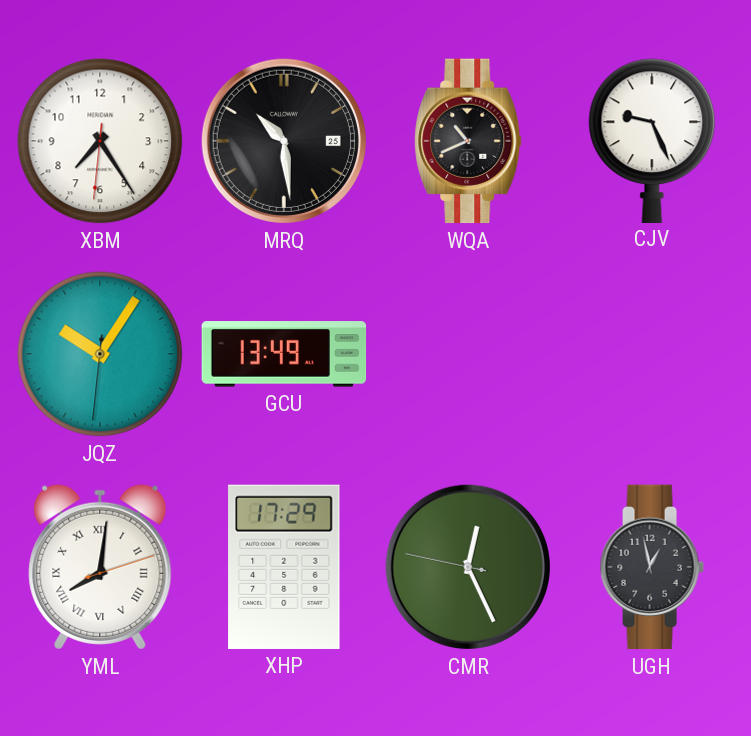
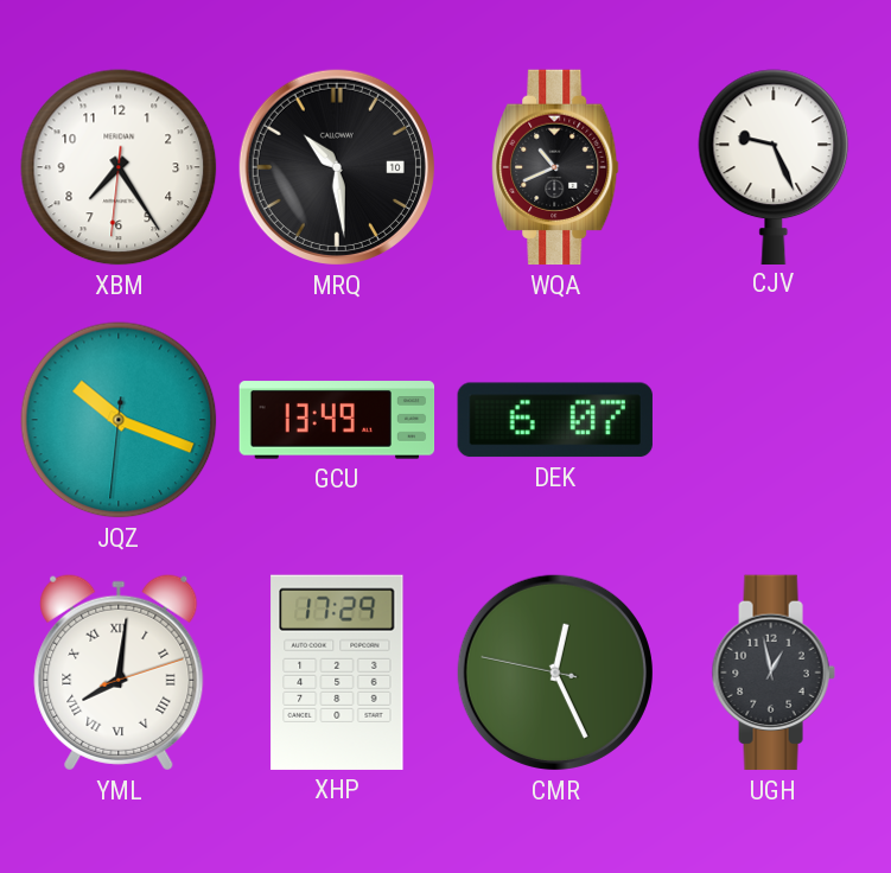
MRQ date: 25 -> 10 (337, 167)
JQZ: 10:05 -> 10:18 (119, 420)
DEK: none -> 6:07 (555, 420)
